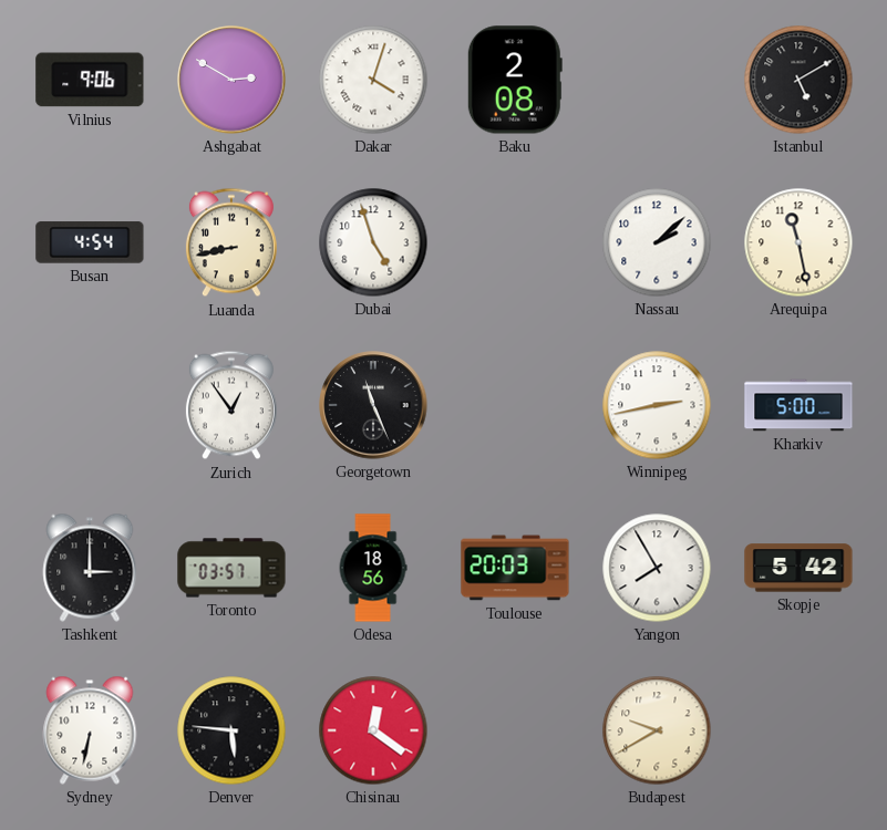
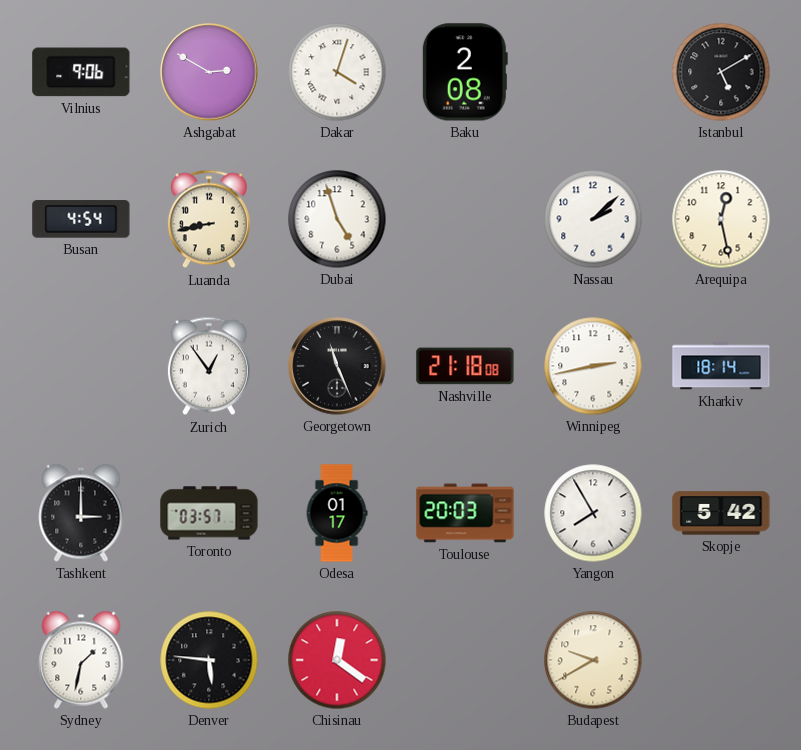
Arequipa: 11:28 -> 12:28 (721, 219)
Nashville: none -> 21:18 (465, 366)
Kharkiv: 5:00 -> 18:14 (721, 366)
Odesa: 18:56 -> 01:17 (337, 513)
Sydney: 6:32 -> 1:32 (81, 660)
